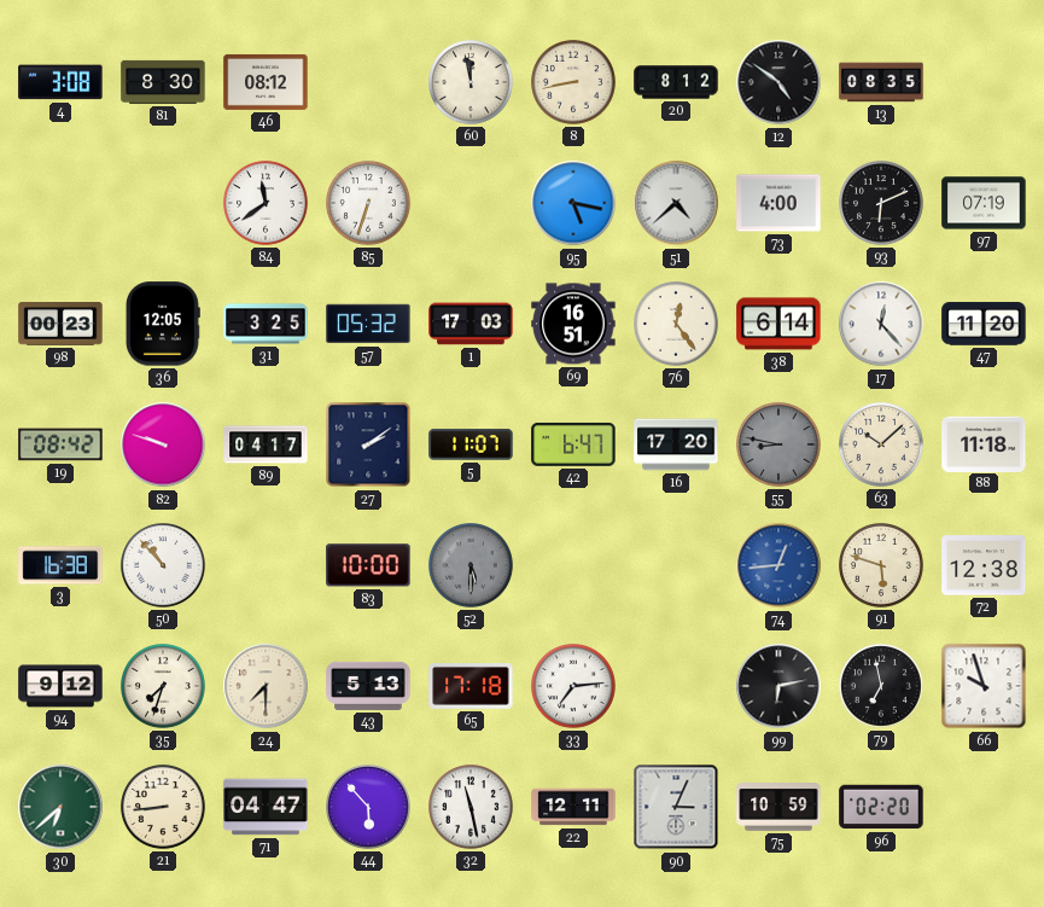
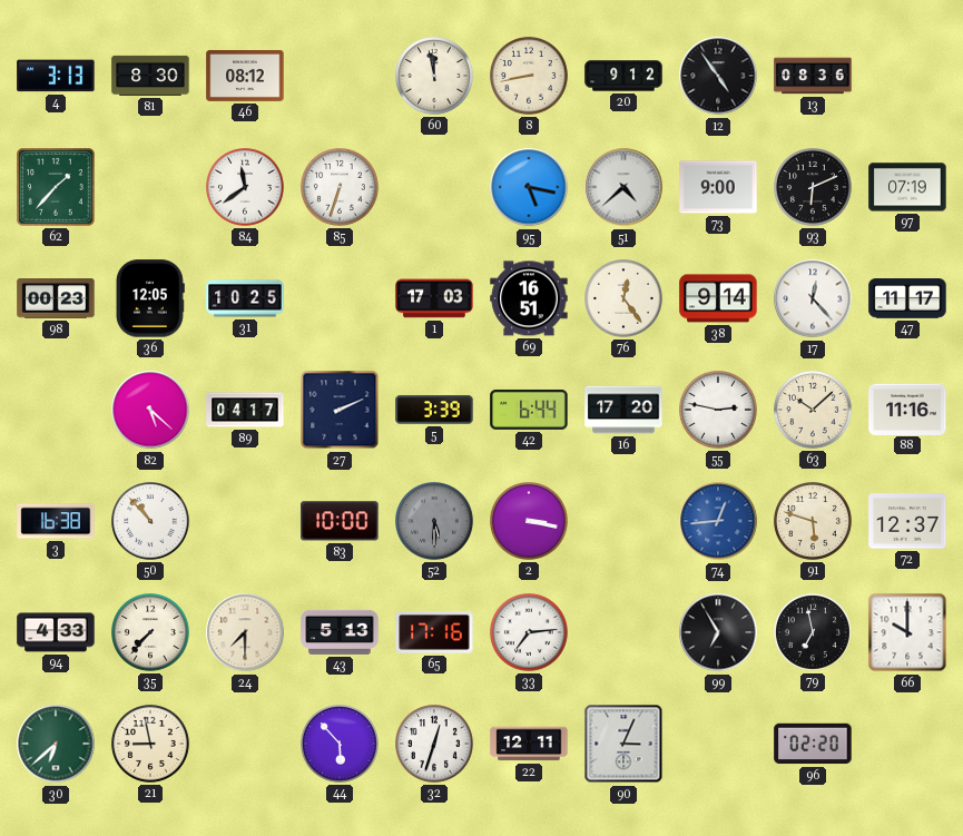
4: 3:08 -> 3:13 (56, 76)
20: 8:12 -> 9:12 (623, 76)
12: 4:51 -> 4:54 (718, 76)
13: 08:35 -> 08:36 (813, 76)
62: none -> 1:37 (56, 187)
73: 4:00 -> 9:00 (718, 187)
31: 3:25 -> 10:25 (245, 298)
57: 05:32 -> none (368, 324)
38: 6:14 -> 9:14 (718, 298)
47: 11:20 -> 11:17 (907, 298)
19: 08:42 -> none (60, 444)
82: 9:48 -> 5:22 (150, 410)
27: 2:09 -> 2:11 (340, 410)
5: 11:07 -> 3:39 (434, 410)
42: 6:47 -> 6:44 (529, 410)
55: 8:47 -> 2:47 (719, 411)
55 dial: grey -> white (719, 411)
88: 11:18 -> 11:16 (907, 409)
2: none -> 3:17 (530, 522)
72: 12:38 -> 12:37 (907, 521)
94: 9:12 -> 4:33 (56, 632)
35: 7:33 -> 7:37 (151, 633)
65: 17:18 -> 17:16 (434, 633)
99: 6:13 -> 6:55 (718, 632)
66: 9:57 -> 10:00 (907, 632)
21: 8:44 -> 8:58 (151, 745)
71: 04:47 -> none (266, 807)
32: 11:28 -> 12:33 (435, 745)
75: 10:59 -> none (778, 807)
